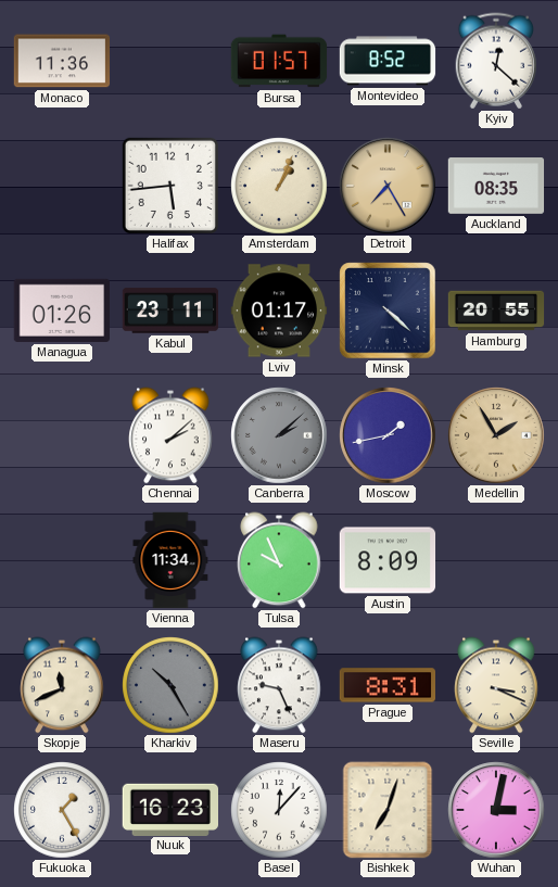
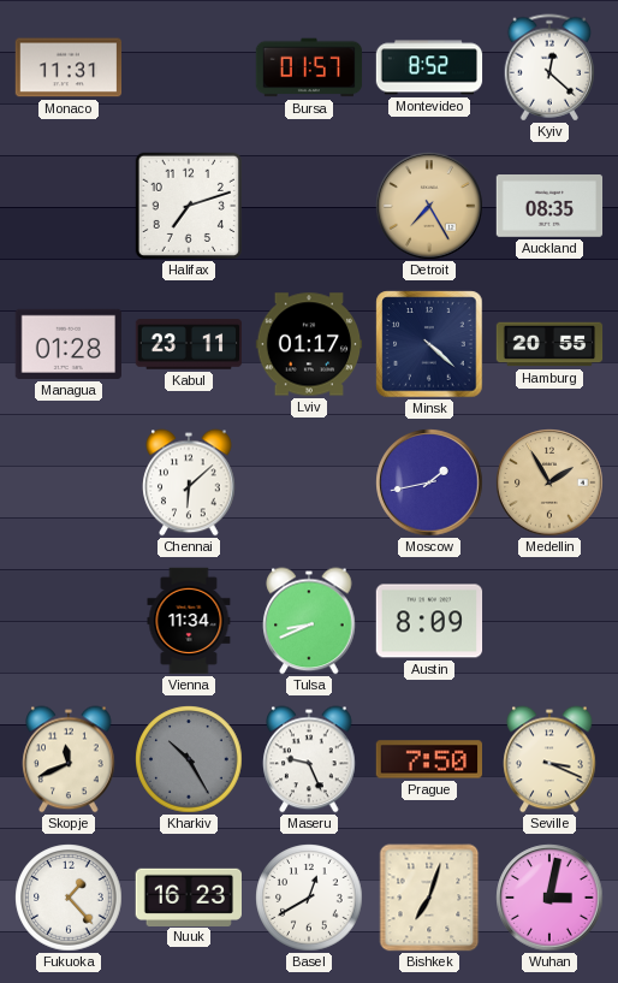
Monaco: 11:36 -> 11:31 (69, 67)
Halifax: 5:44 -> 7:12 (188, 205)
Amsterdam: 1:04 -> none (279, 186)
Managua: 01:26 -> 01:28 (67, 344)
Chennai: 2:08 -> 6:08 (189, 482)
Canberra: 2:08 -> none (279, 435)
Tulsa: 9:56 -> 8:41 (309, 621)
Prague: 8:31 -> 7:50 (428, 759)
Fukuoka: 1:25 -> 1:23 (69, 898)
Basel: 12:07 -> 12:40 (309, 898)
